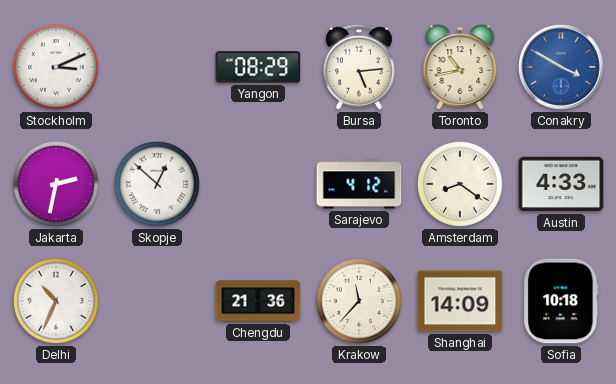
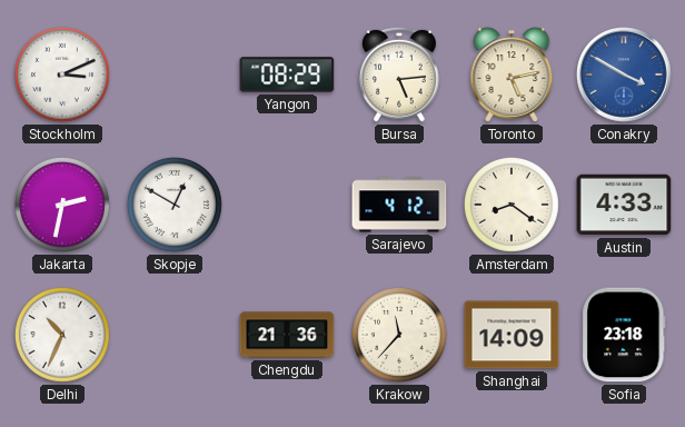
Toronto: 10:43 -> 5:13 (512, 75)
Skopje: 12:52 -> 12:50 (175, 205)
Sofia: 10:18 -> 23:18 (624, 335)
